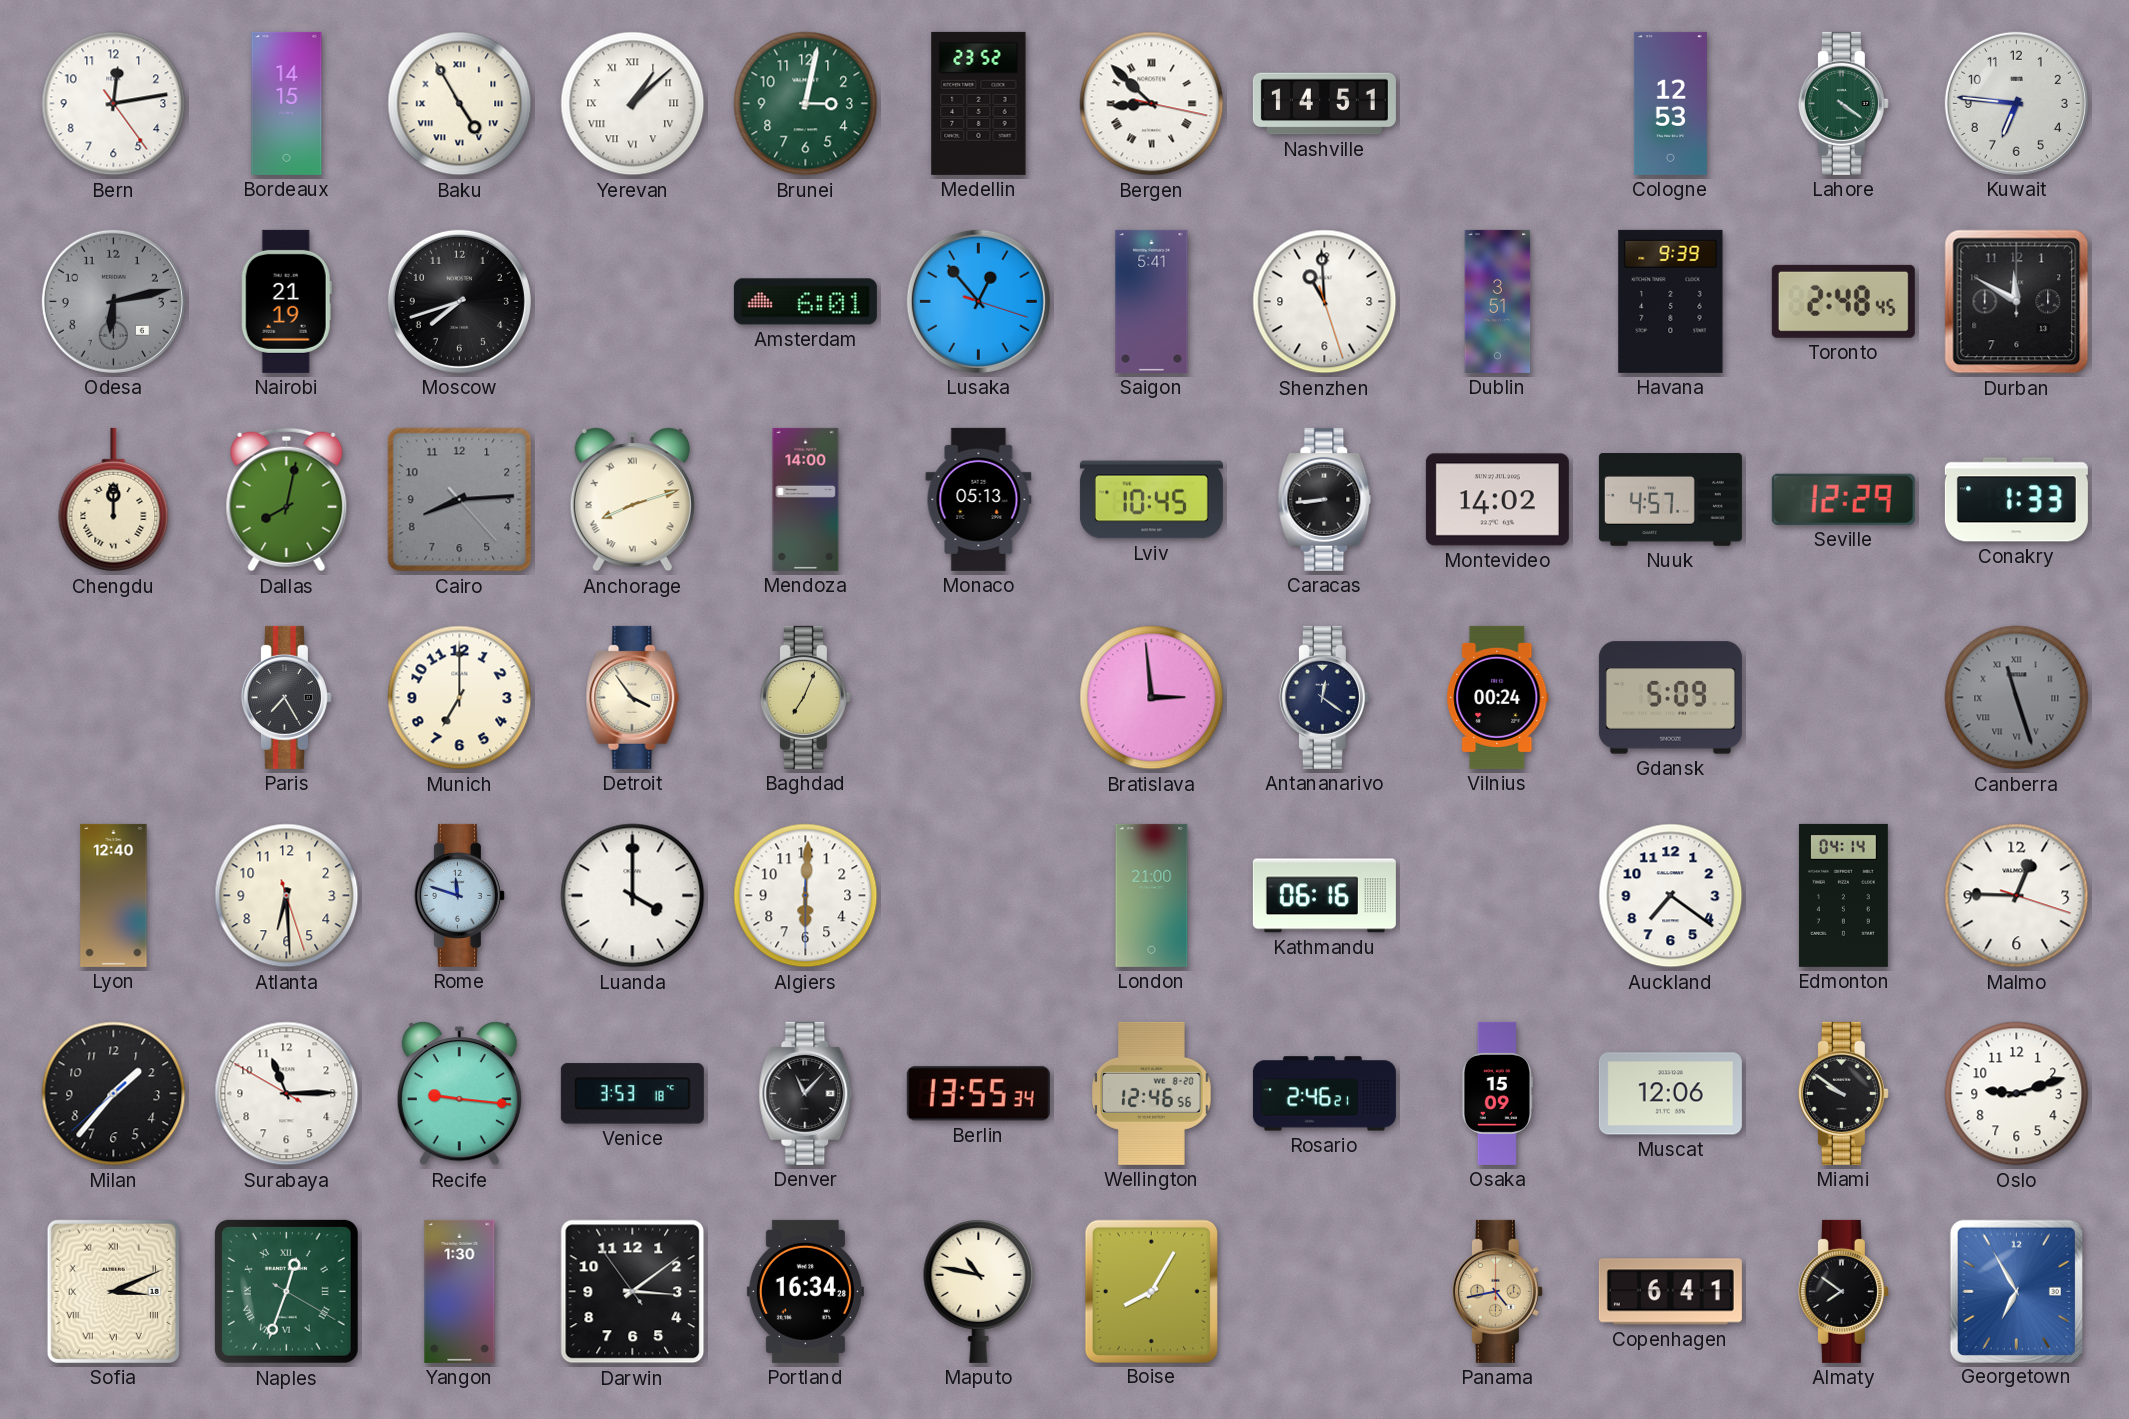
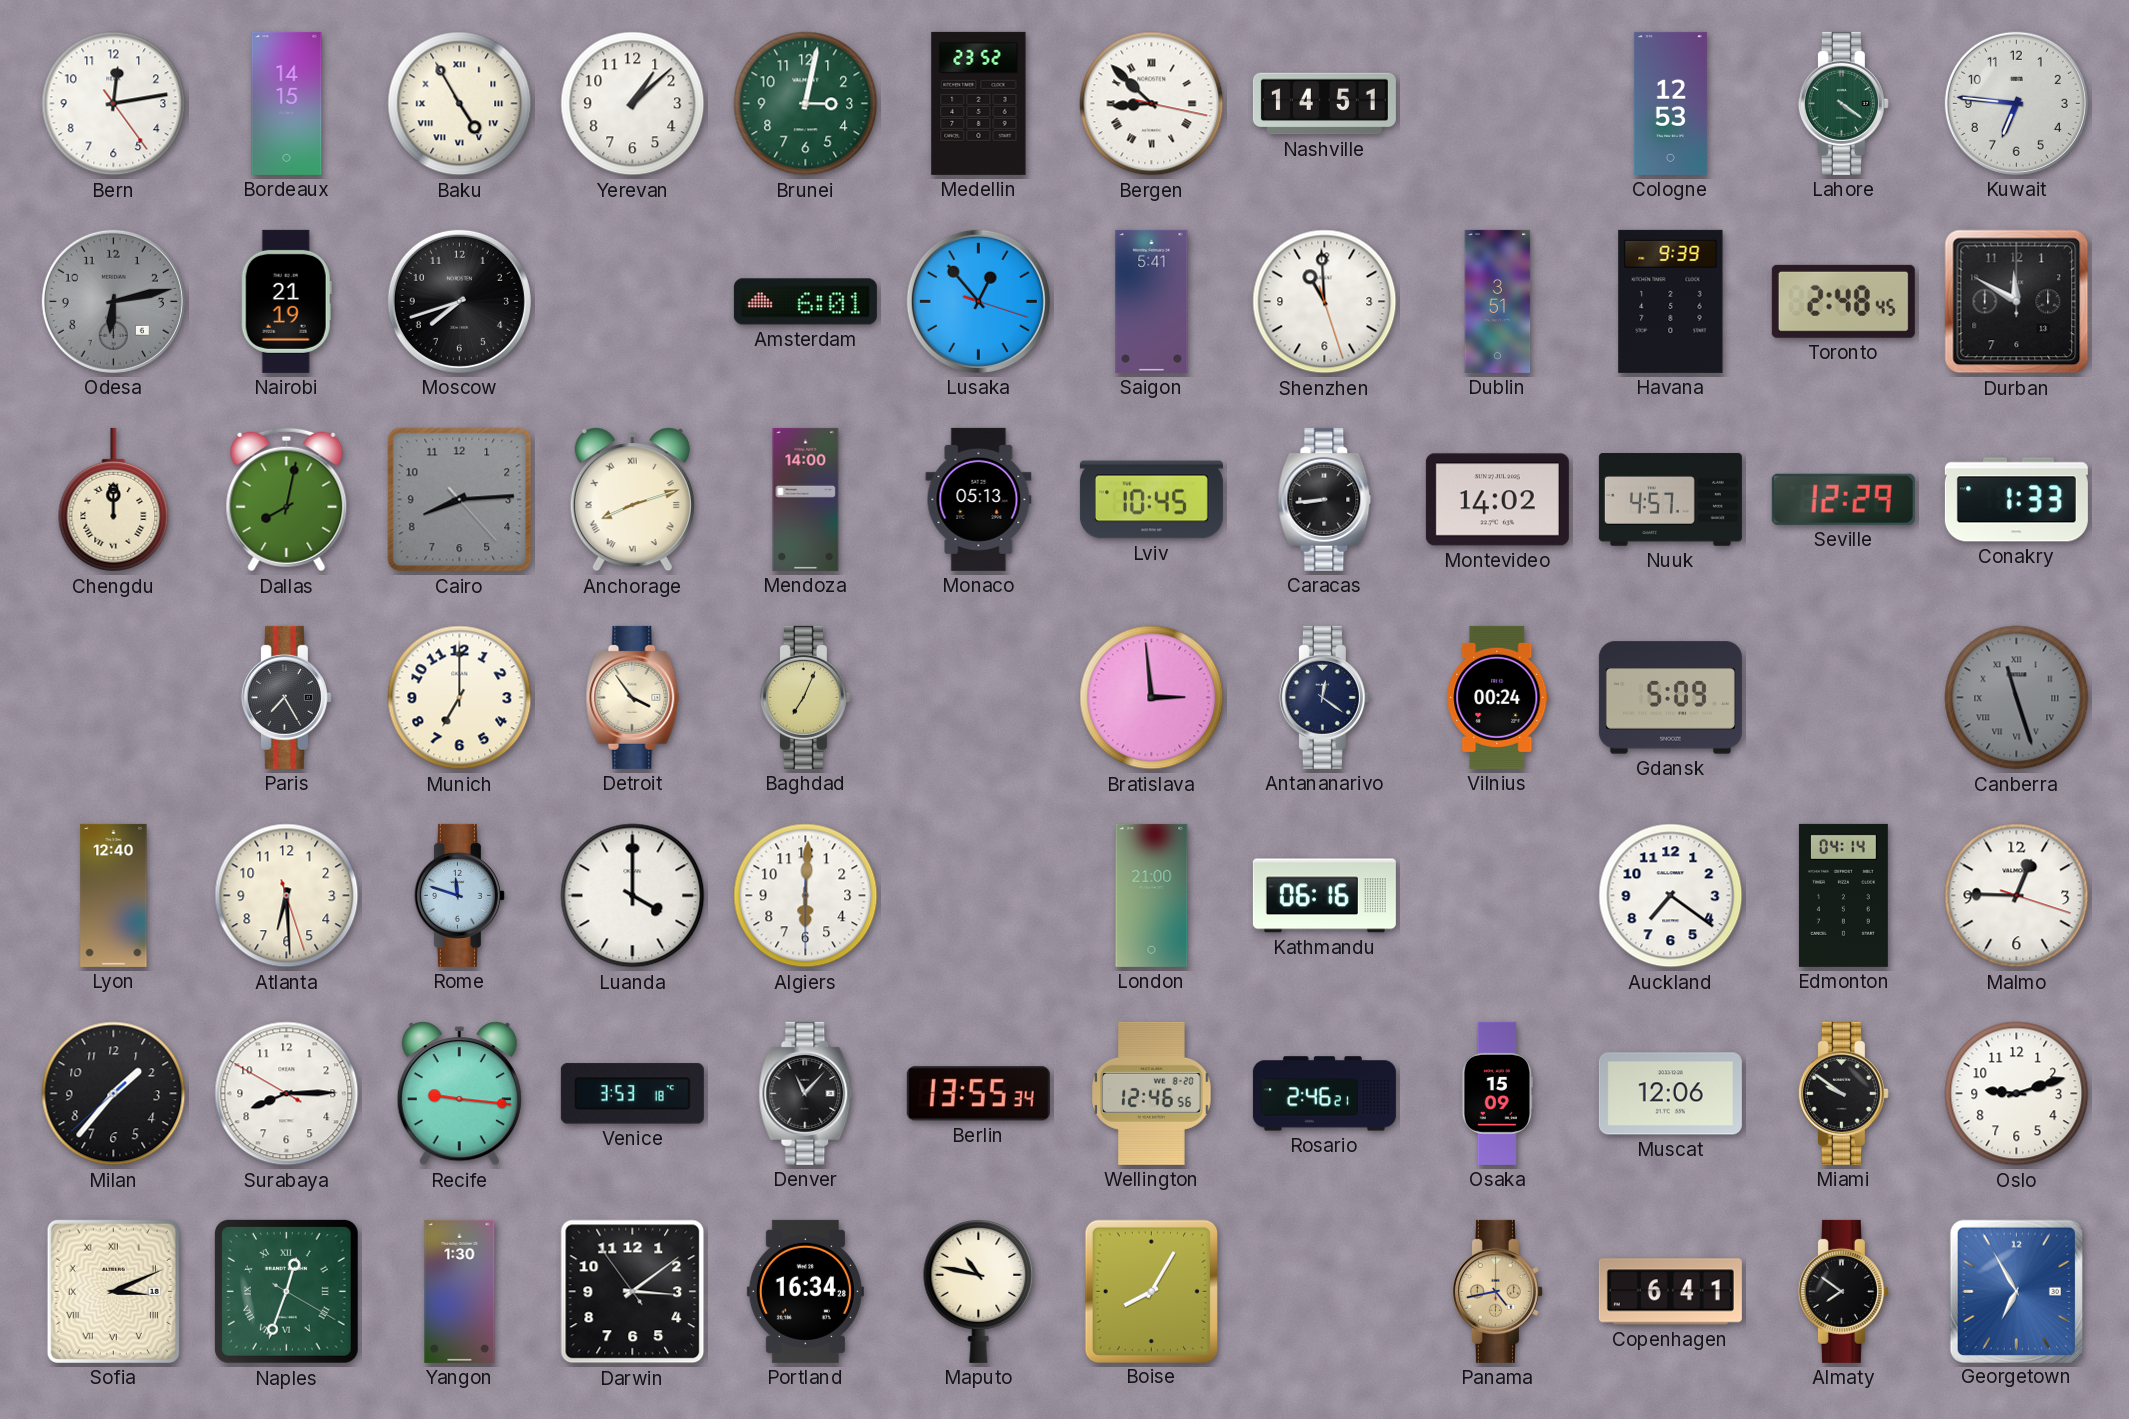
Yerevan numerals: Roman -> Arabic (633, 104)
Surabaya: 11:14 -> 8:14 (287, 1094)
